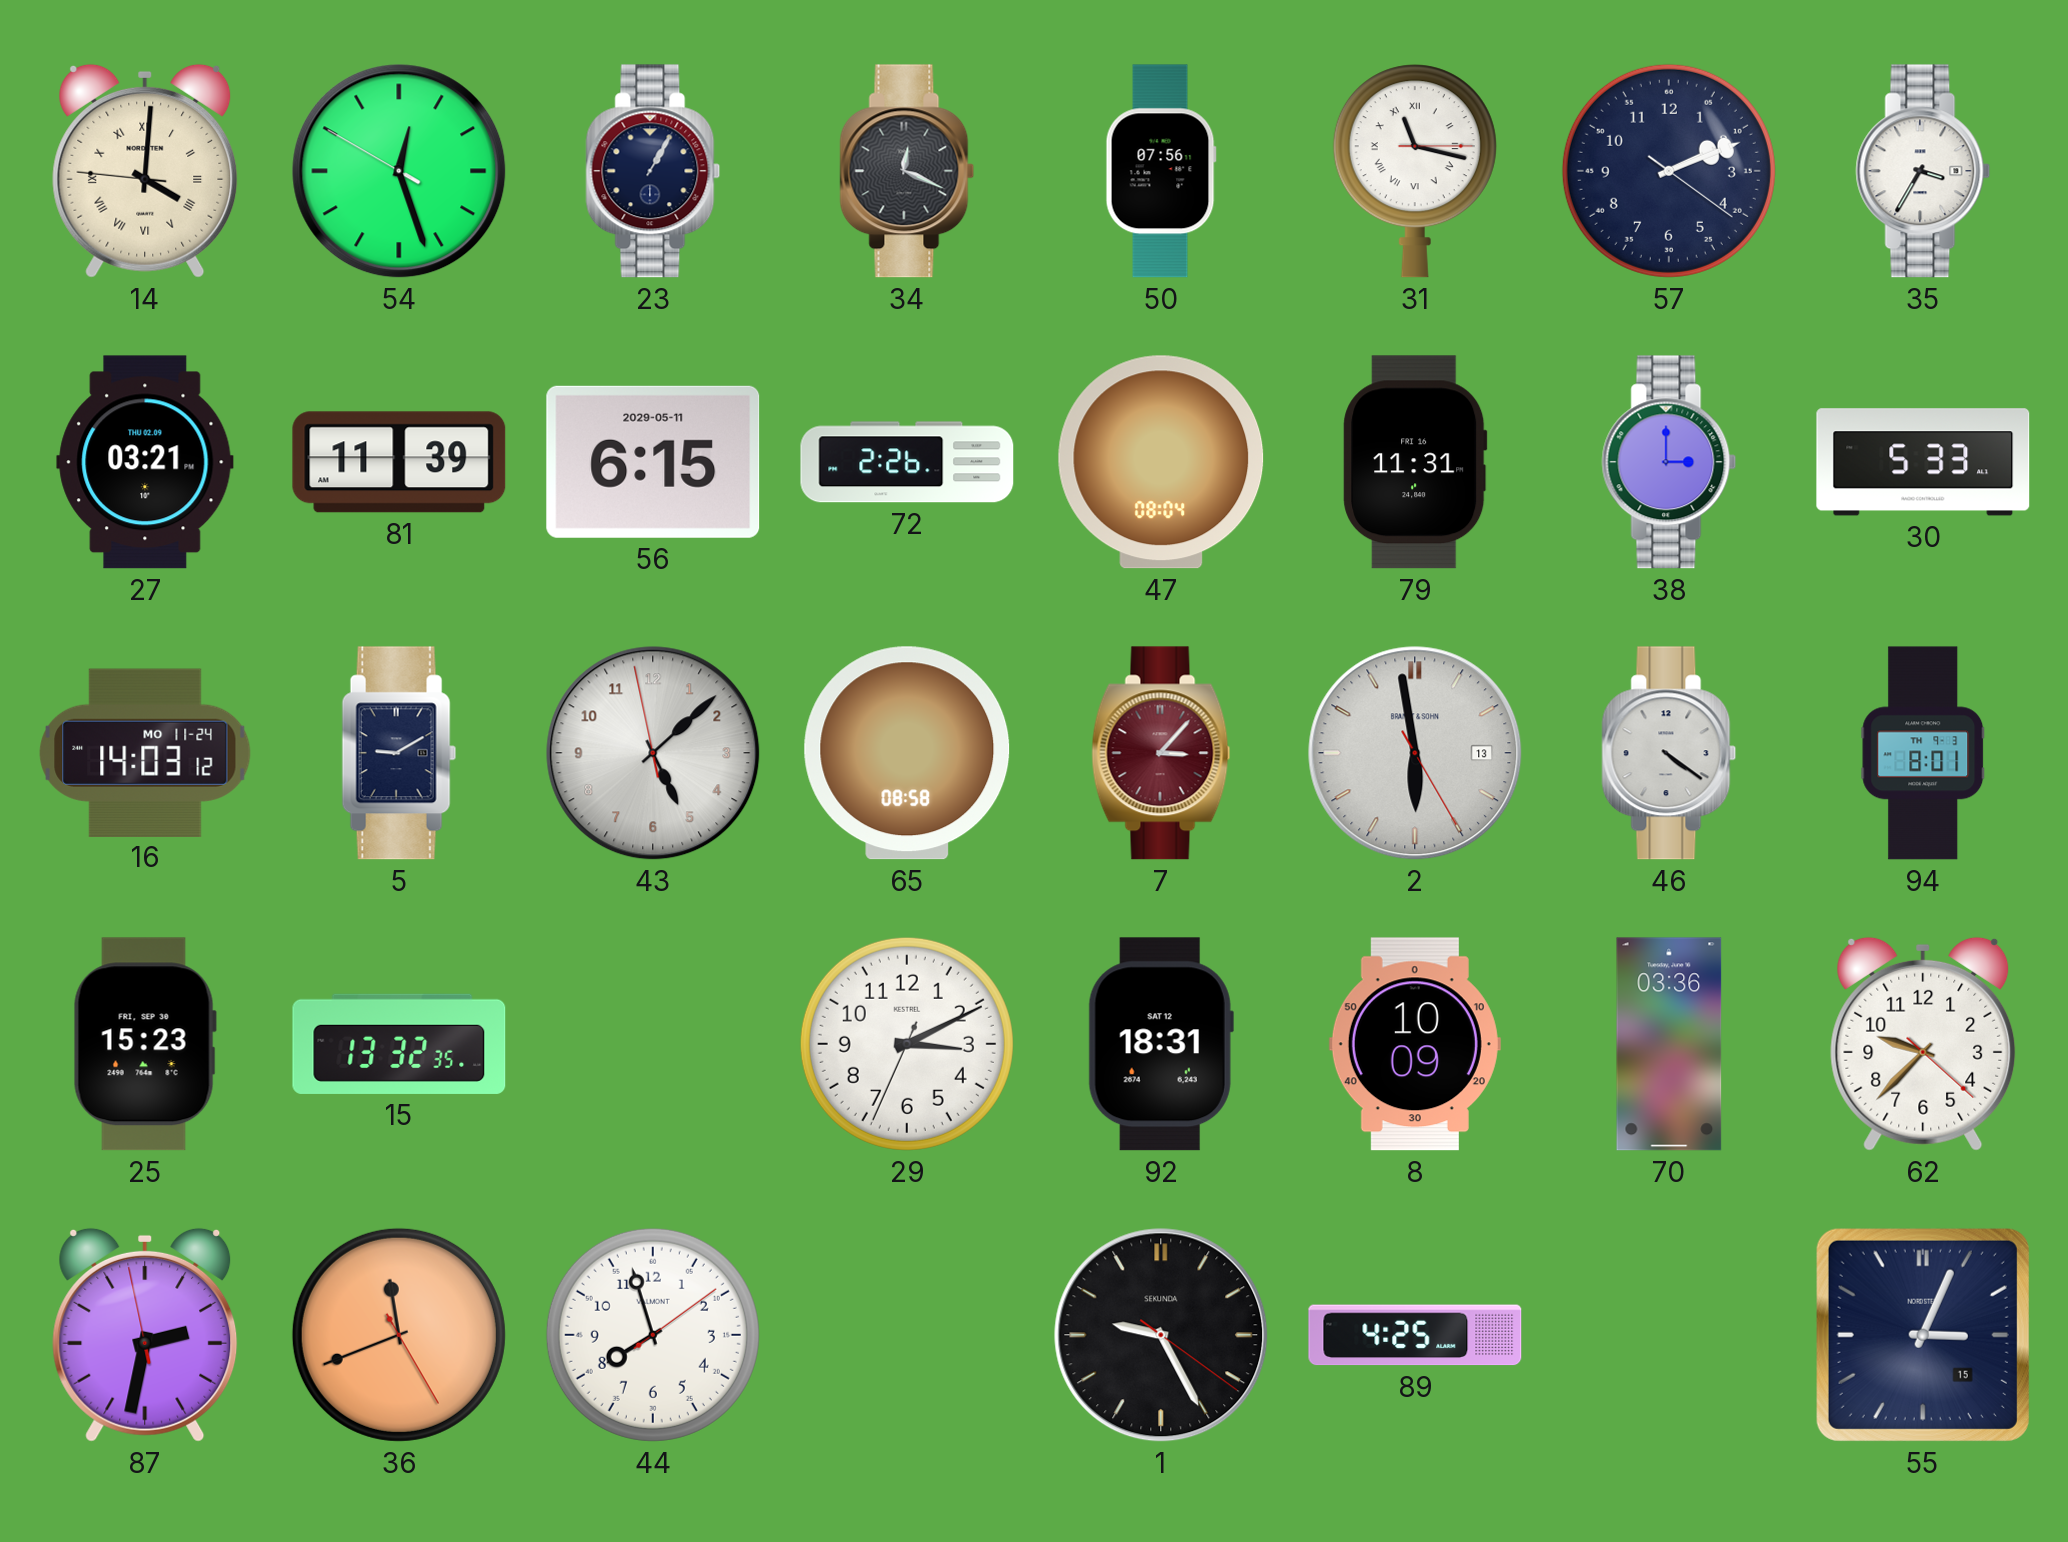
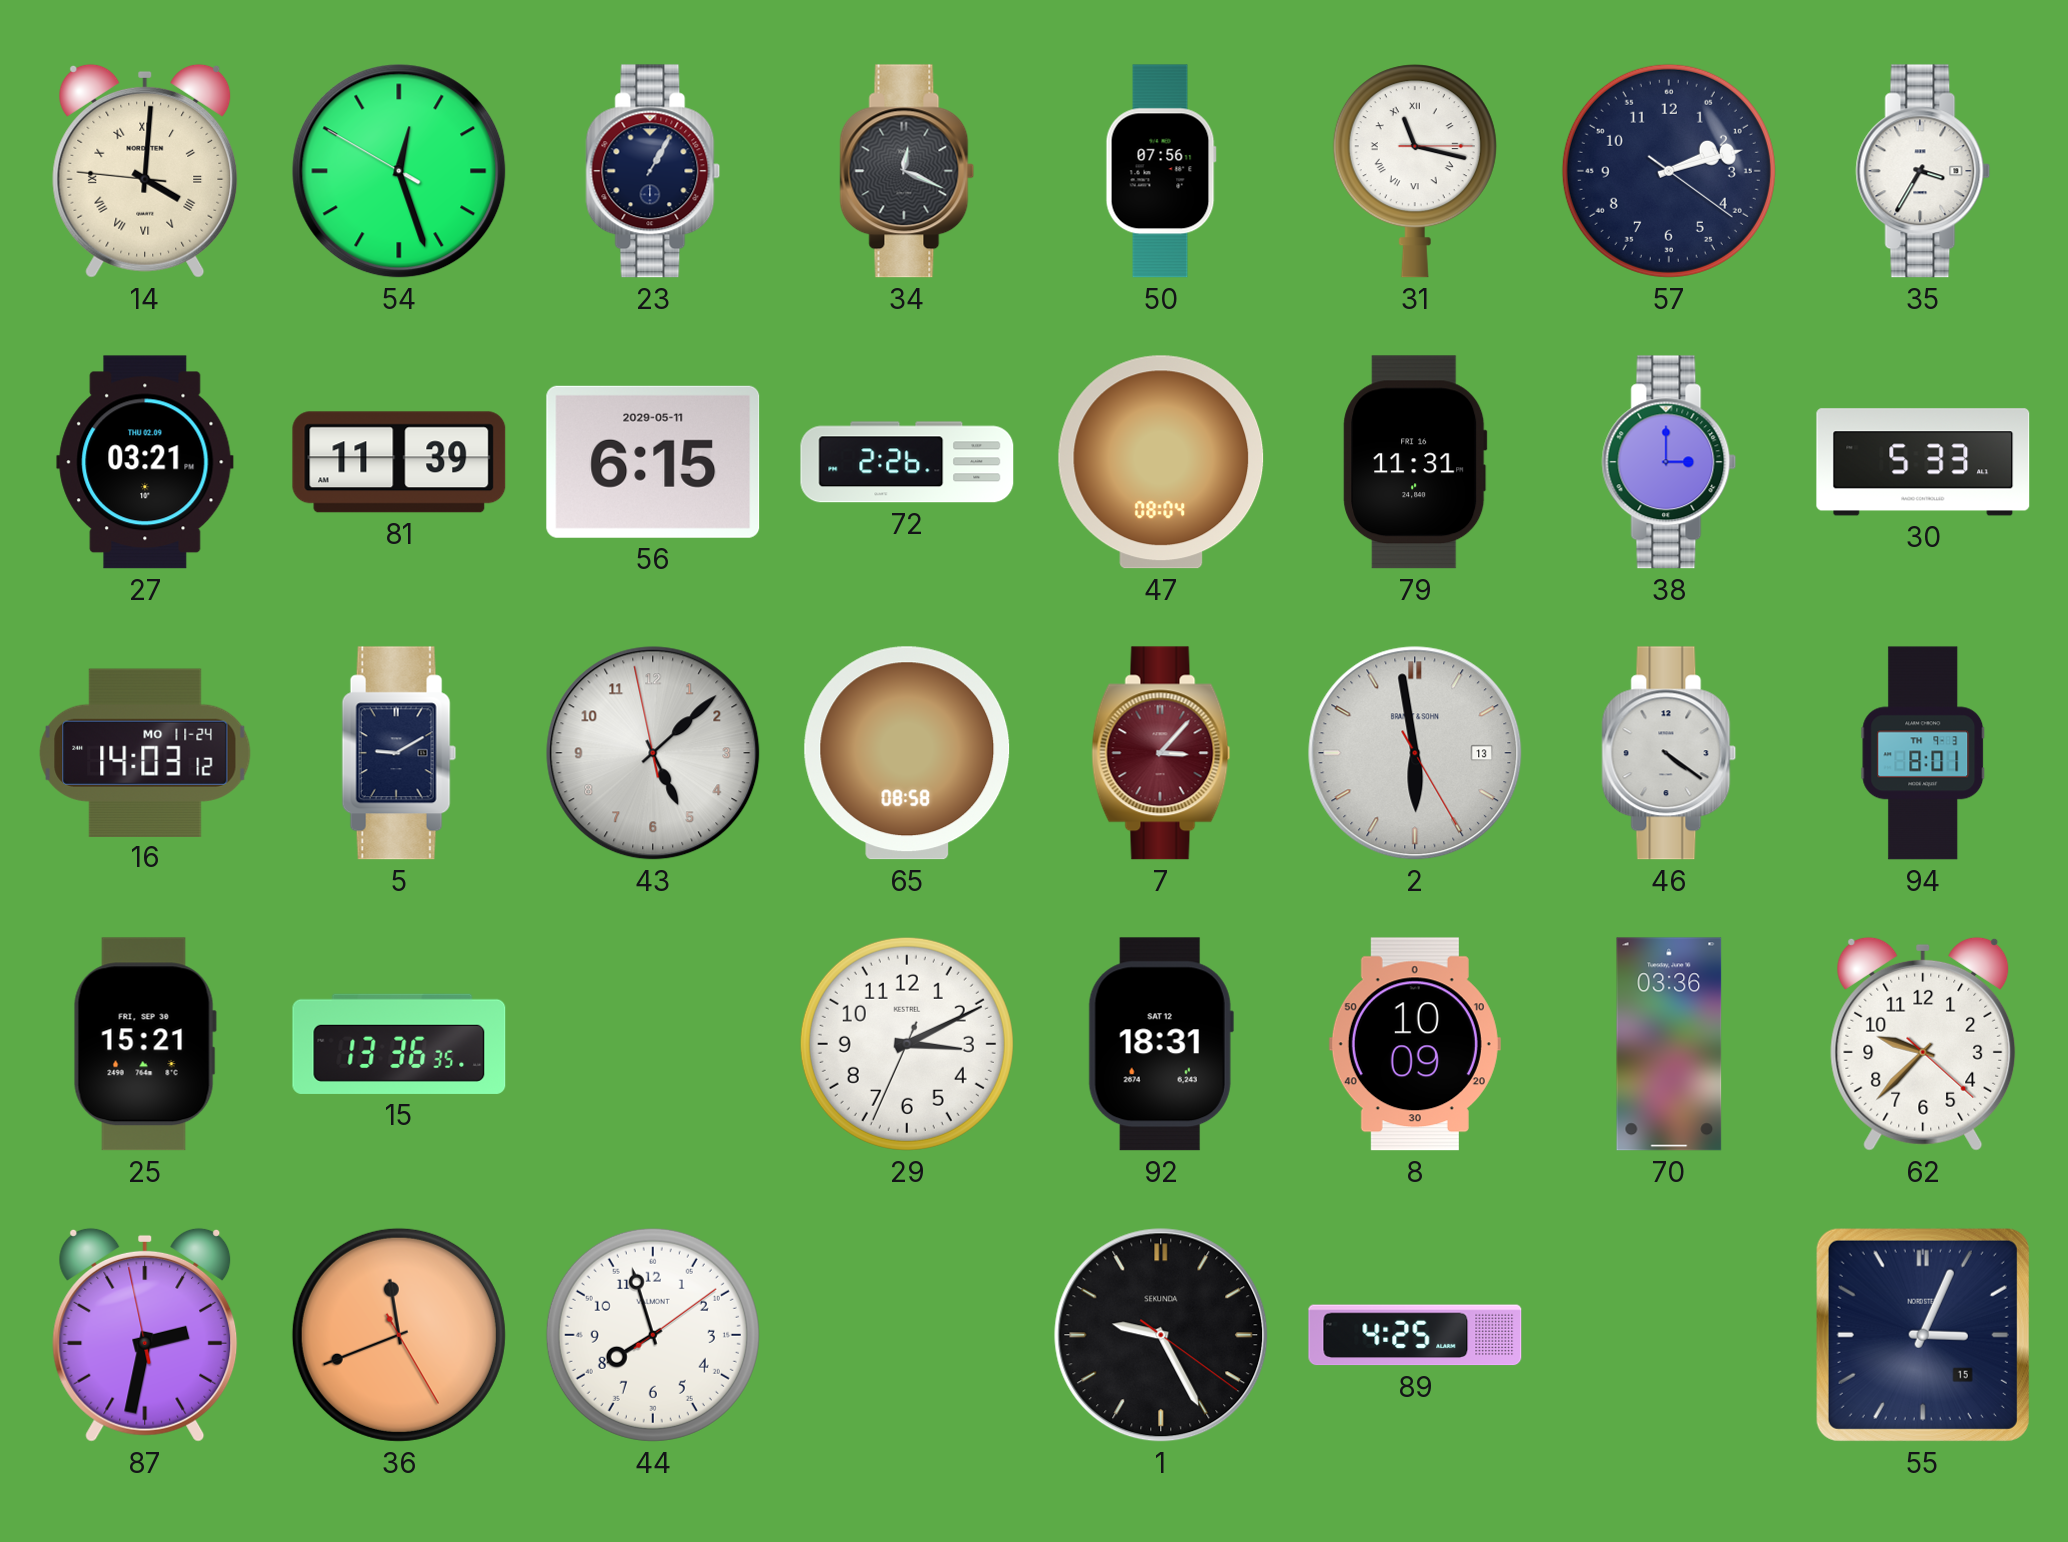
57: 2:11 -> 2:12 (1669, 171)
25: 15:23 -> 15:21 (145, 1044)
15: 13:32 -> 13:36 (399, 1044)
